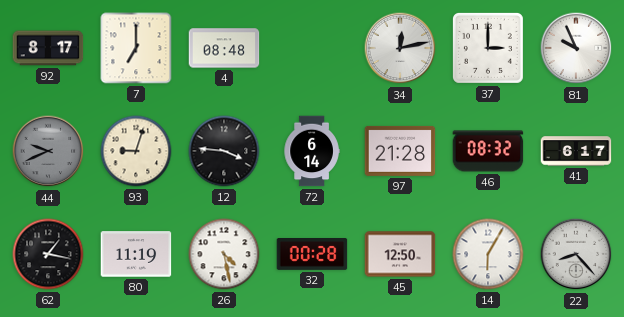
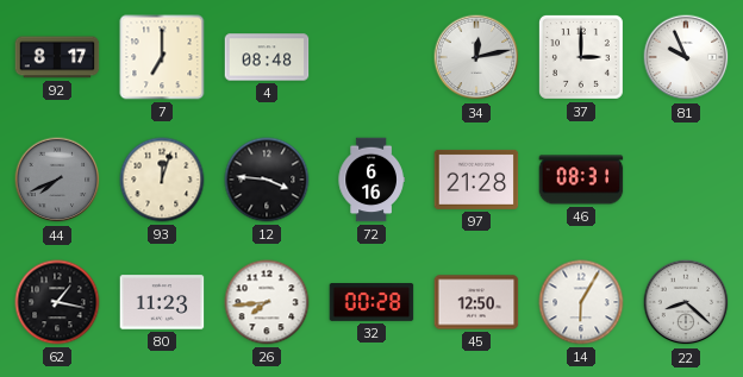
44: 9:41 -> 7:41 (57, 180)
93: 9:03 -> 12:03 (162, 180)
72: 6:14 -> 6:16 (371, 180)
46: 08:32 -> 08:31 (581, 180)
41: 6:17 -> none (576, 151)
80: 11:19 -> 11:23 (162, 302)
26: 4:28 -> 7:44 (267, 302)
22: 8:23 -> 8:22 (686, 302)
